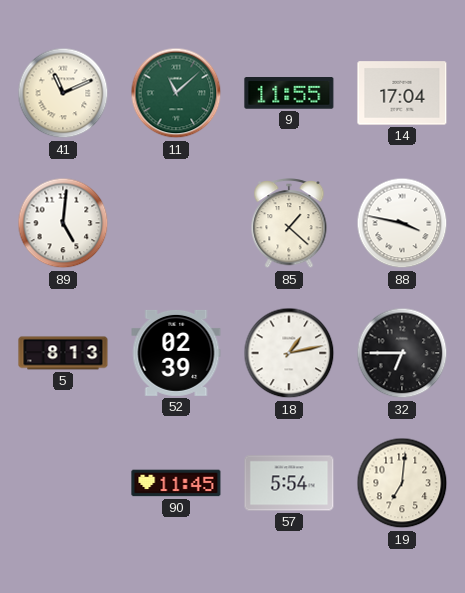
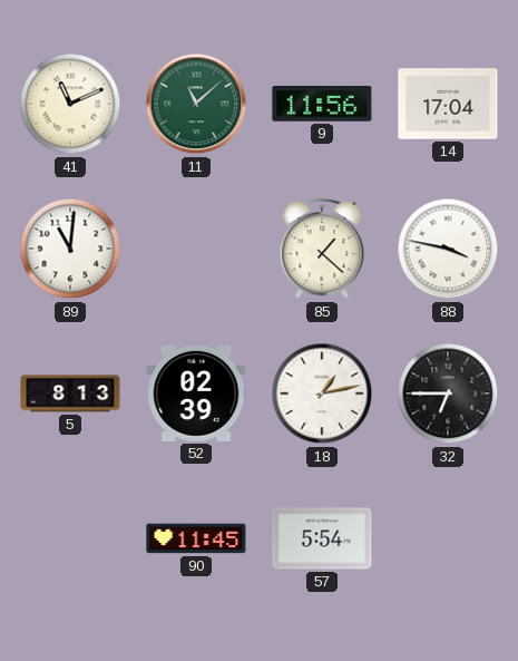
9: 11:55 -> 11:56 (322, 104)
89: 5:01 -> 11:01 (70, 249)
19: 7:01 -> none (402, 483)
